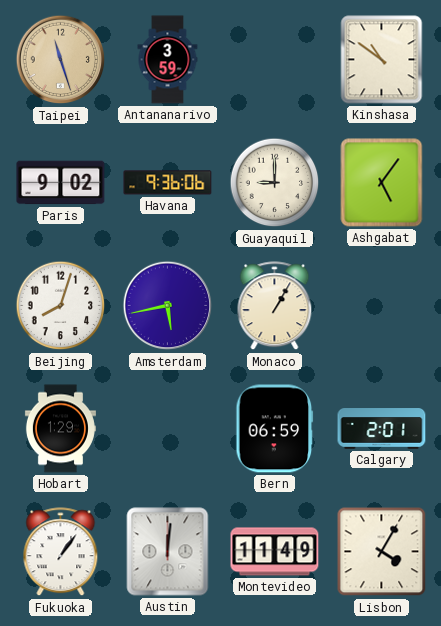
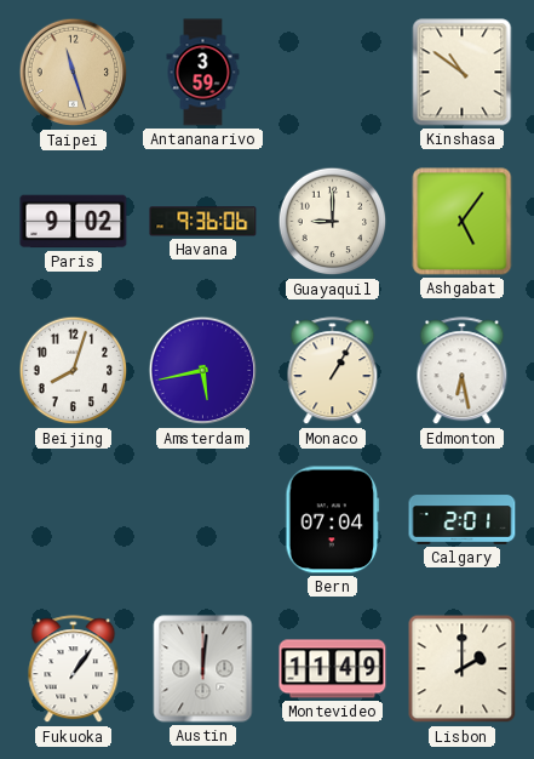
Edmonton: none -> 6:28 (463, 371)
Hobart: 1:29 -> none (60, 429)
Bern: 06:59 -> 07:04 (333, 520)
Lisbon: 4:05 -> 2:00 (463, 669)
